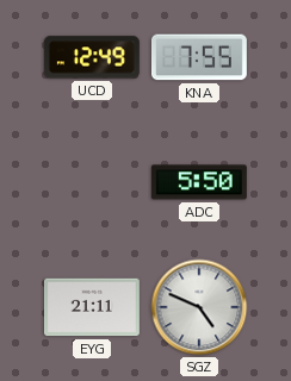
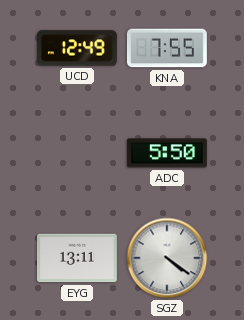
EYG: 21:11 -> 13:11 (77, 258)
SGZ: 4:49 -> 4:21 (167, 258)
